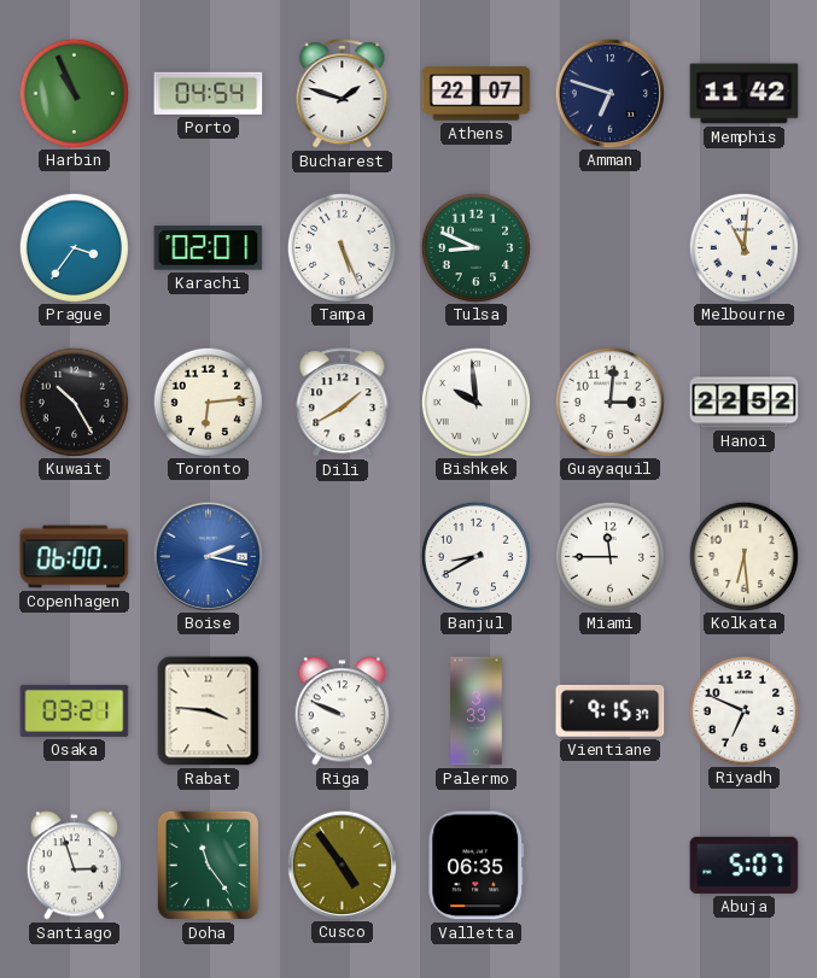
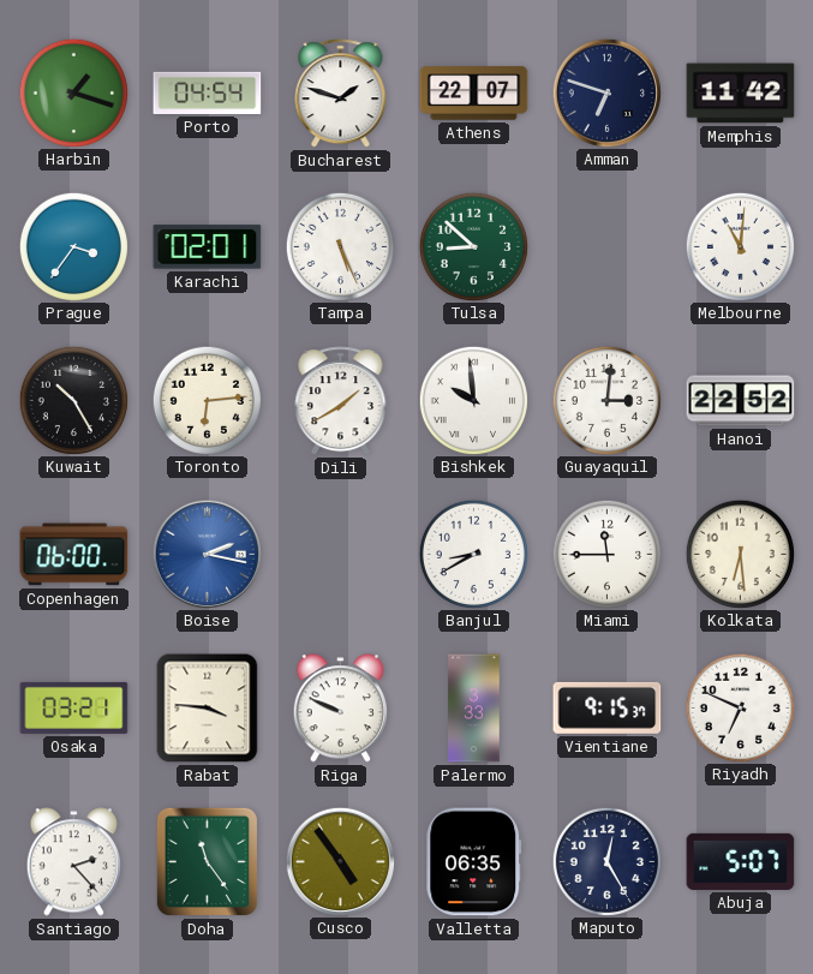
Harbin: 10:56 -> 1:18 (73, 92)
Tulsa: 8:49 -> 8:52 (473, 246)
Santiago: 2:57 -> 2:23 (73, 862)
Maputo: none -> 12:25 (606, 861)
